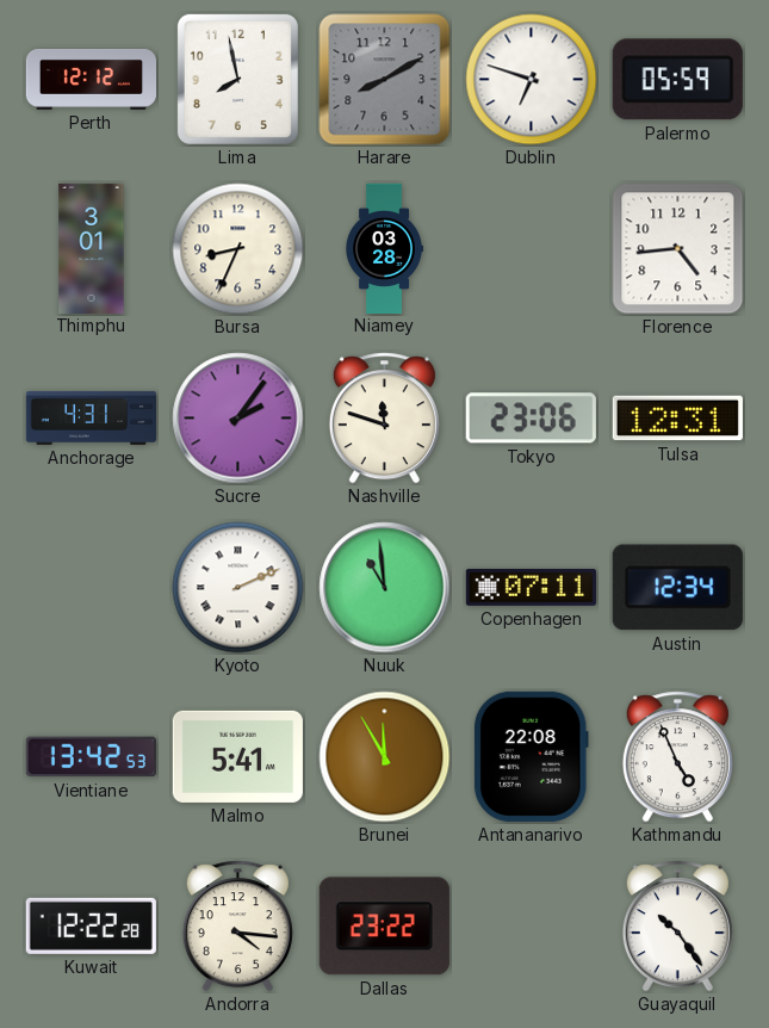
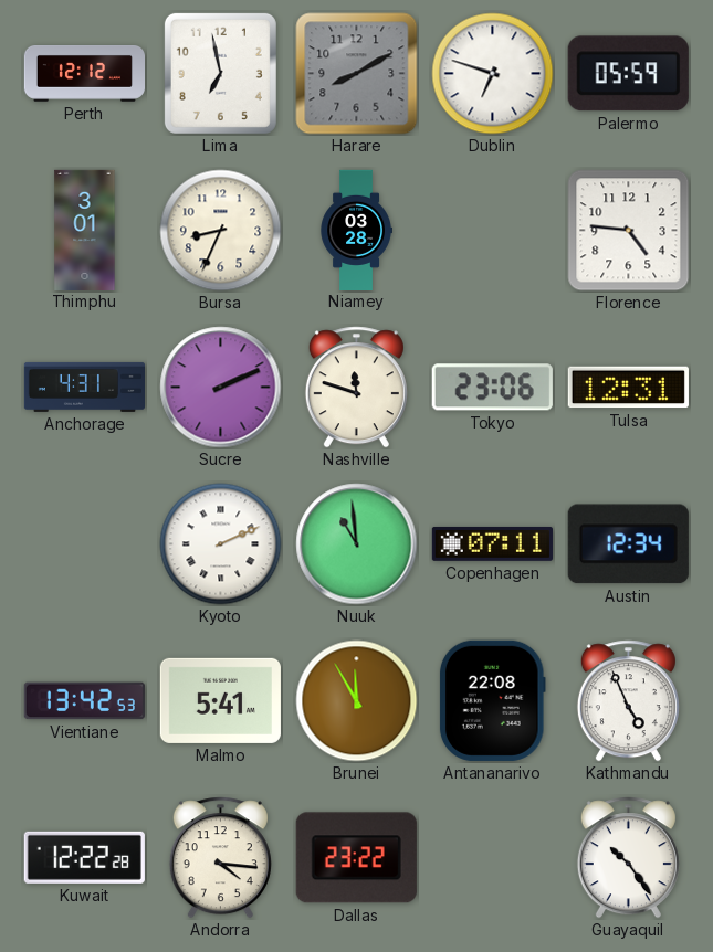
Lima: 7:58 -> 6:58 (220, 73)
Florence: 4:44 -> 4:46 (629, 231)
Sucre: 2:06 -> 2:11 (221, 388)
